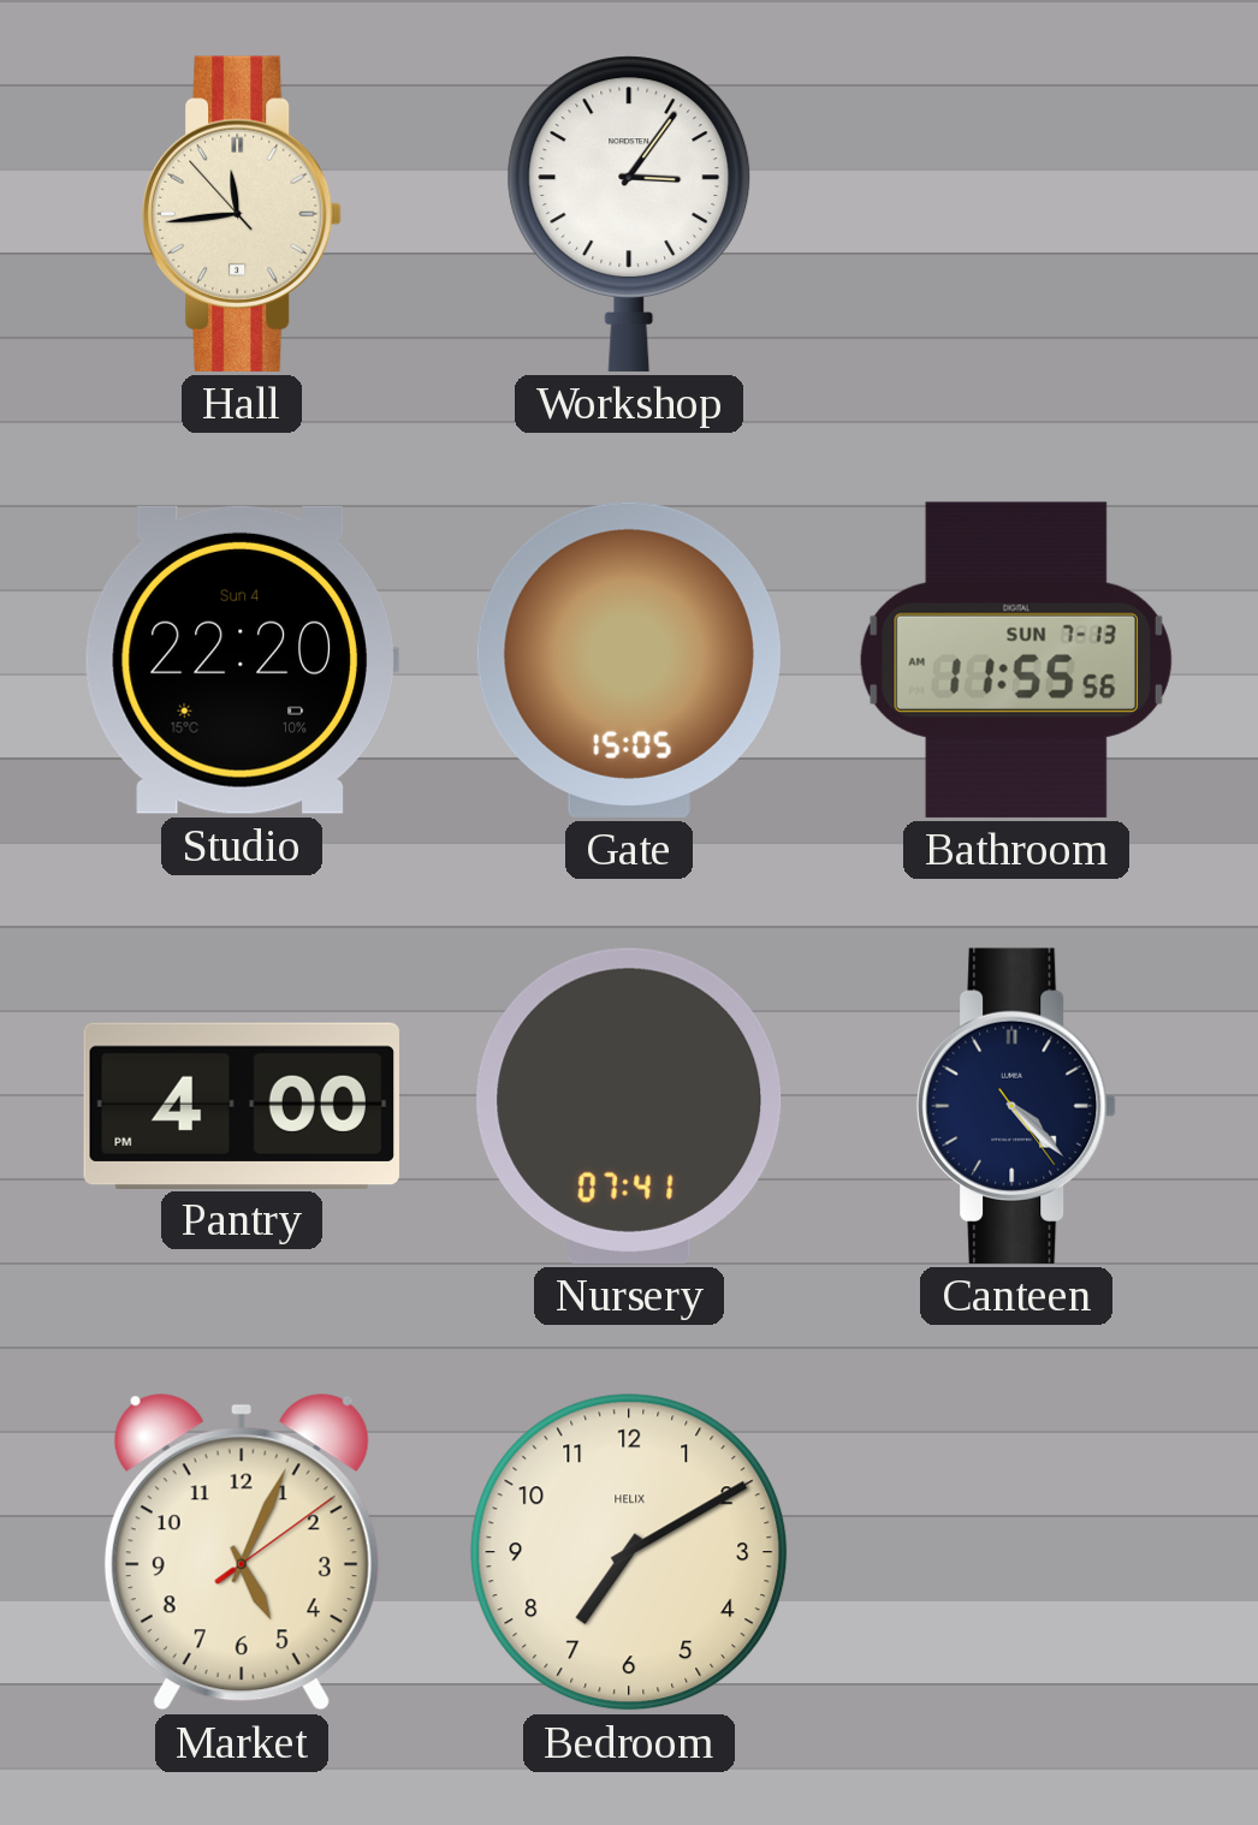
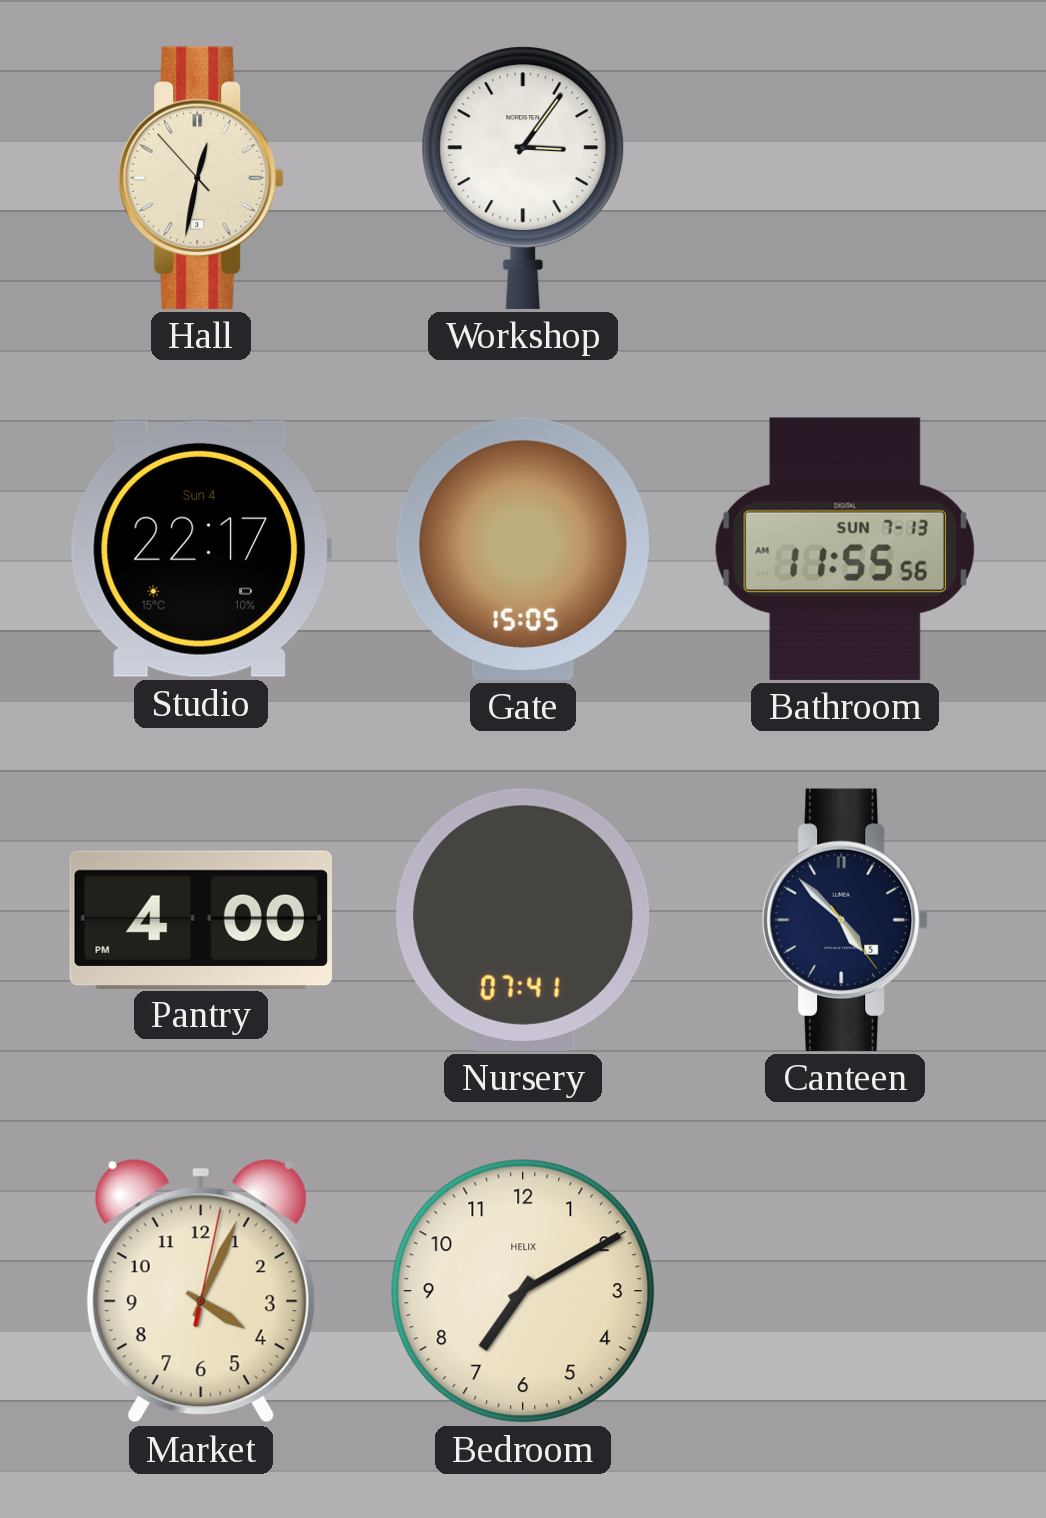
Hall: 11:43 -> 12:31 (201, 178)
Studio: 22:20 -> 22:17 (201, 549)
Canteen: 4:22 -> 4:52 (845, 920)
Market: 5:04 -> 4:04 (201, 1291)
